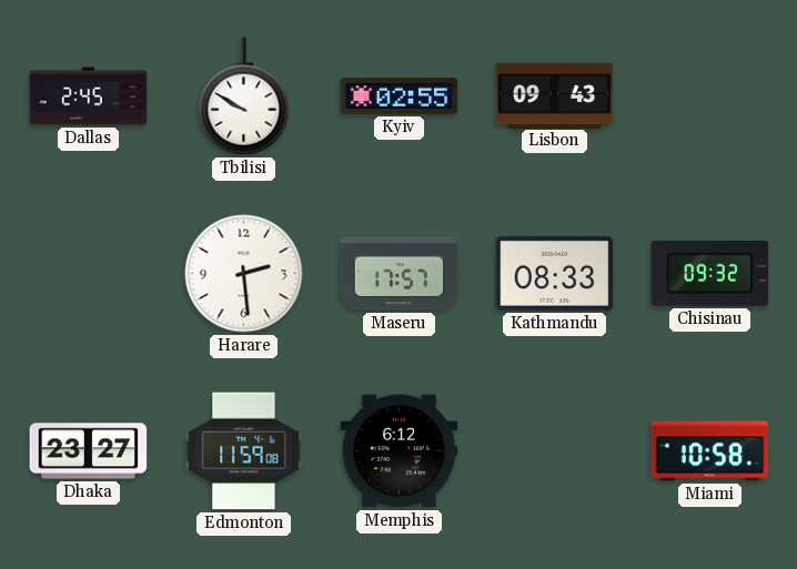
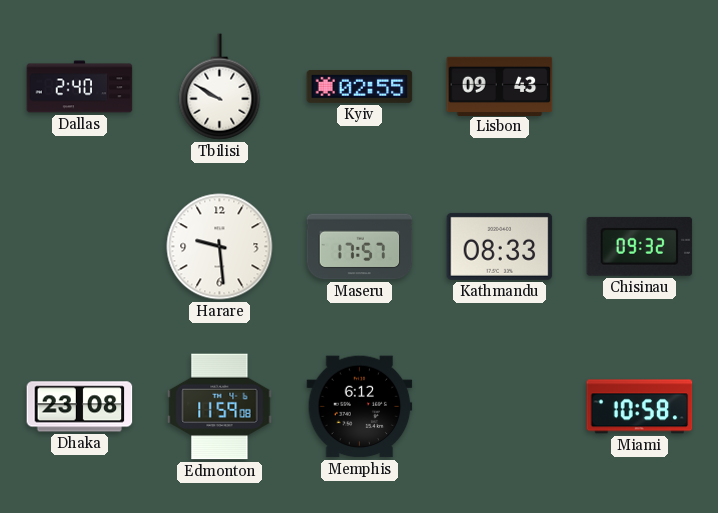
Dallas: 2:45 -> 2:40 (80, 87)
Harare: 2:29 -> 9:29 (220, 247)
Dhaka: 23:27 -> 23:08 (80, 407)
